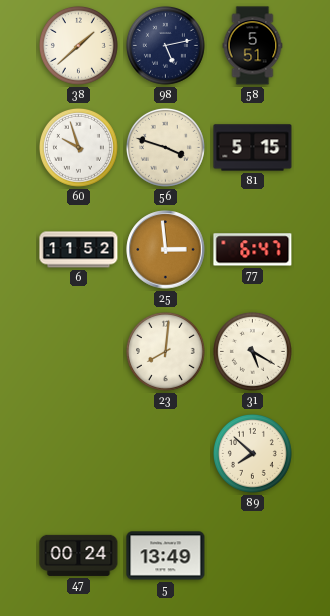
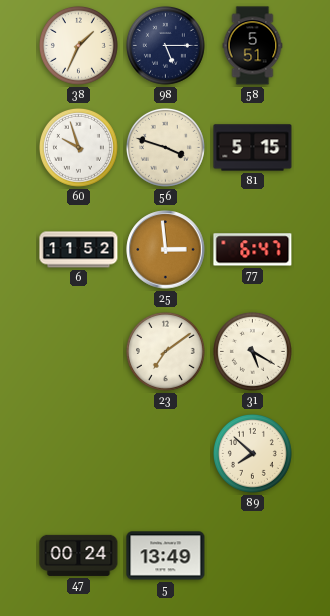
38: 1:38 -> 1:34 (78, 45)
98: 5:13 -> 5:15 (165, 45)
23: 8:01 -> 7:09 (165, 351)
